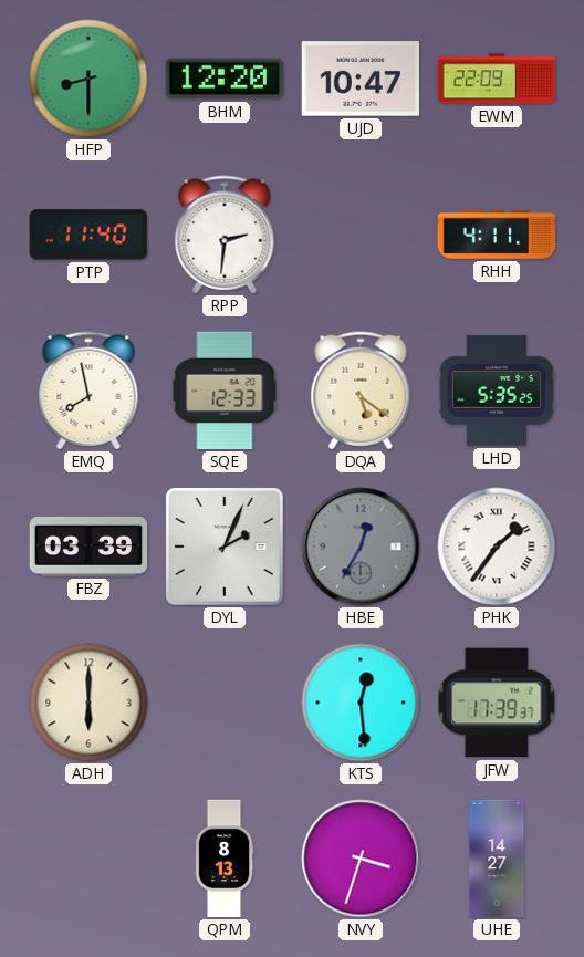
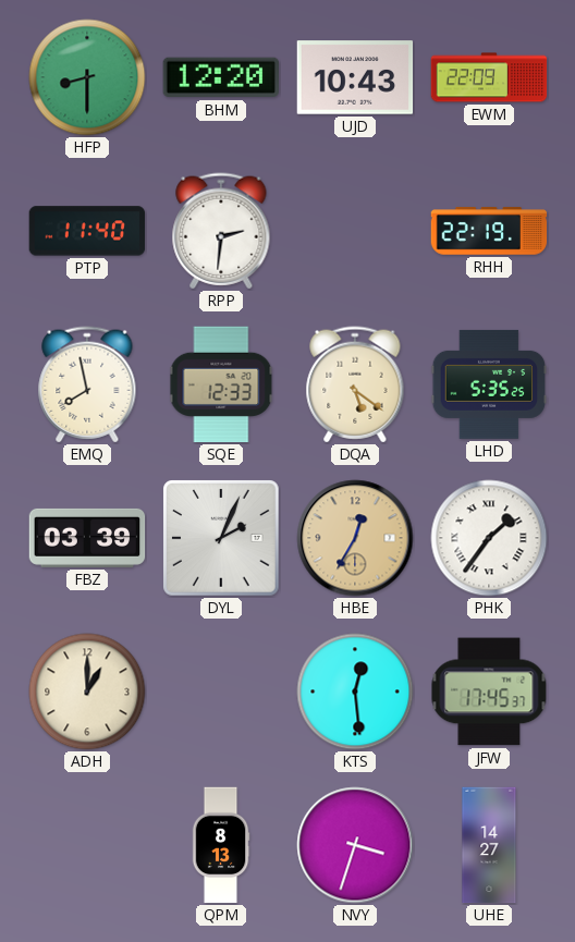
UJD: 10:47 -> 10:43 (355, 77)
RHH: 4:11 -> 22:19 (489, 231)
HBE dial: grey -> champagne (355, 538)
ADH: 6:00 -> 1:00 (87, 692)
JFW: 17:39 -> 17:45 (489, 692)
